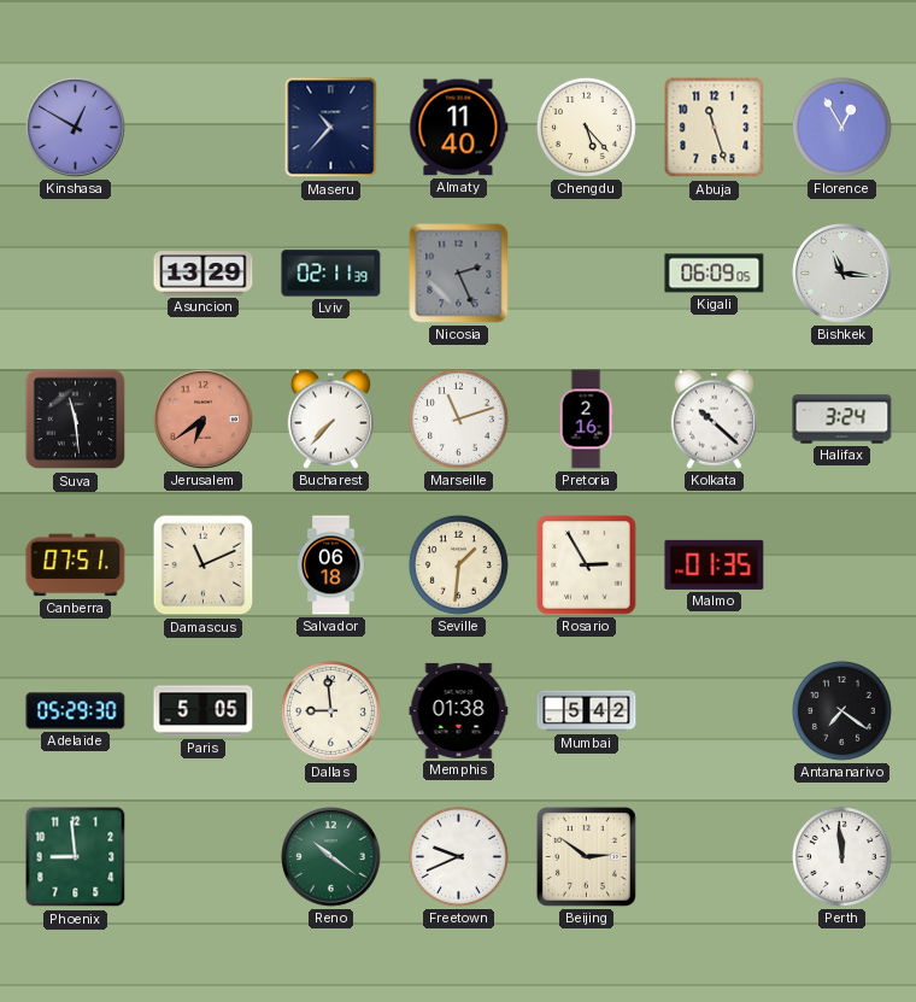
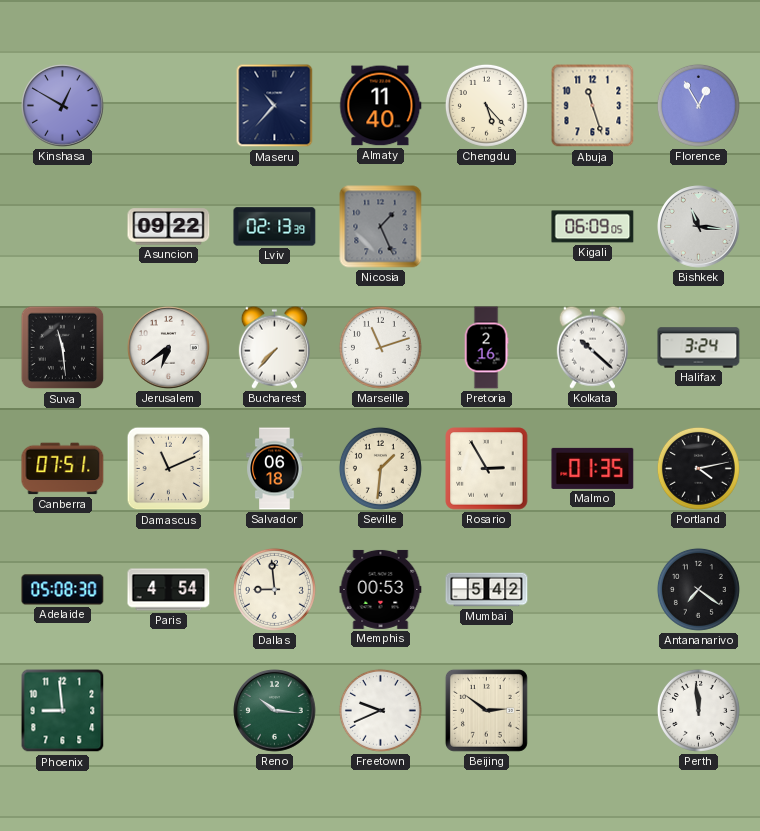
Asuncion: 13:29 -> 09:22 (169, 227)
Lviv: 02:11 -> 02:13 (275, 227)
Nicosia: 2:26 -> 1:26 (381, 227)
Jerusalem dial: salmon -> white (169, 348)
Portland: none -> 4:13 (698, 468)
Adelaide: 05:29 -> 05:08 (63, 590)
Paris: 5:05 -> 4:54 (169, 590)
Memphis: 01:38 -> 00:53 (381, 589)
Reno: 10:21 -> 10:16 (275, 711)
